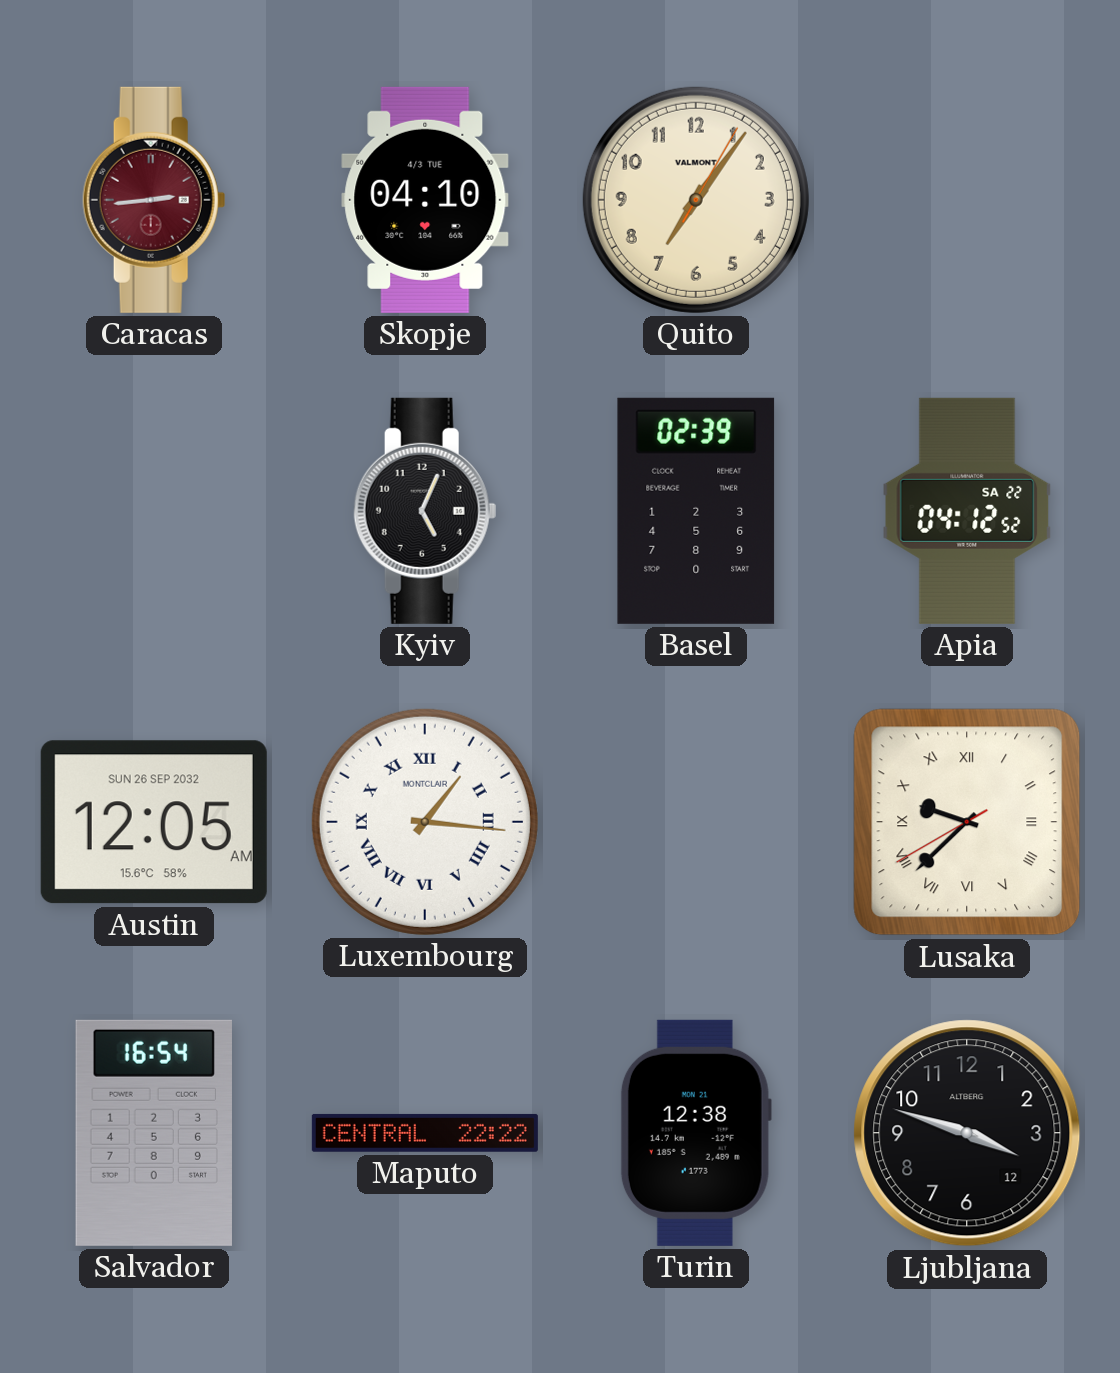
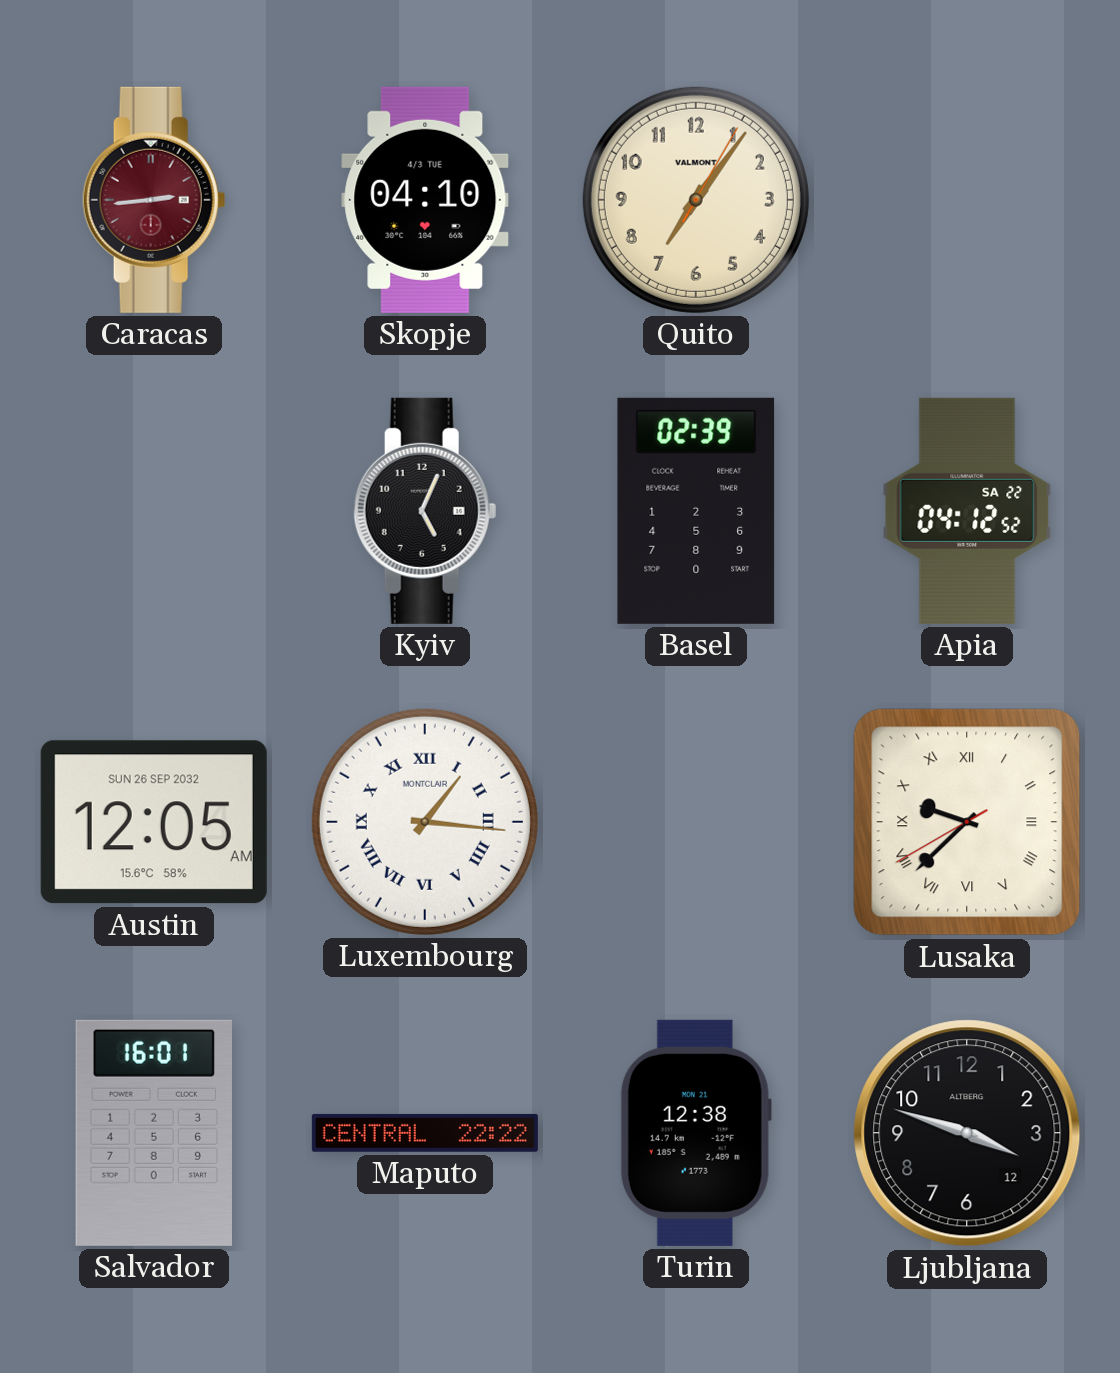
Salvador: 16:54 -> 16:01 (154, 1133)
